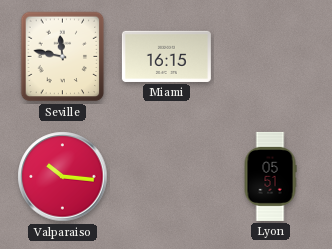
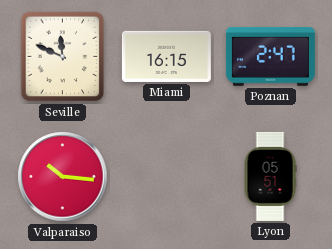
Seville: 11:47 -> 11:49 (63, 57)
Poznan: none -> 2:47 (270, 57)
